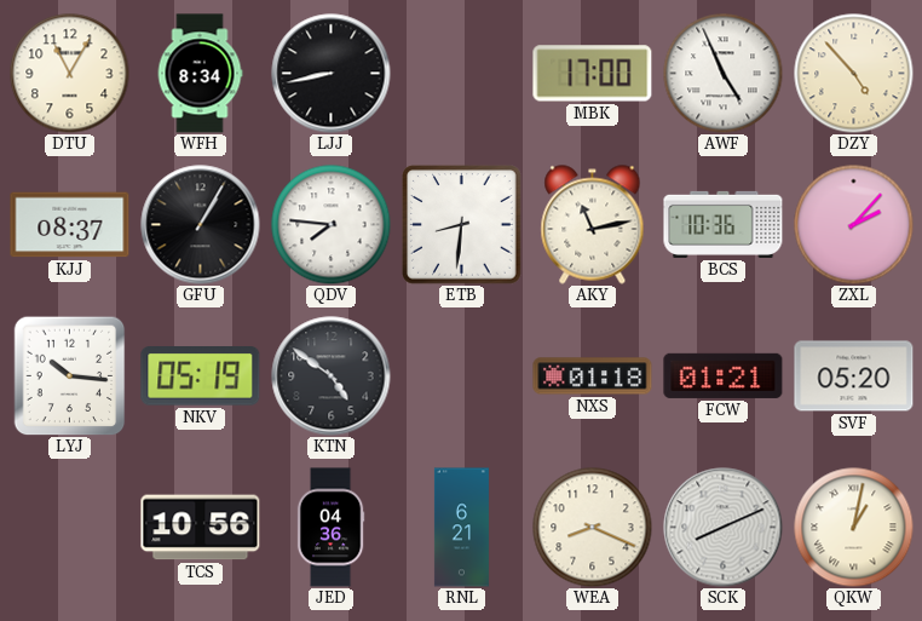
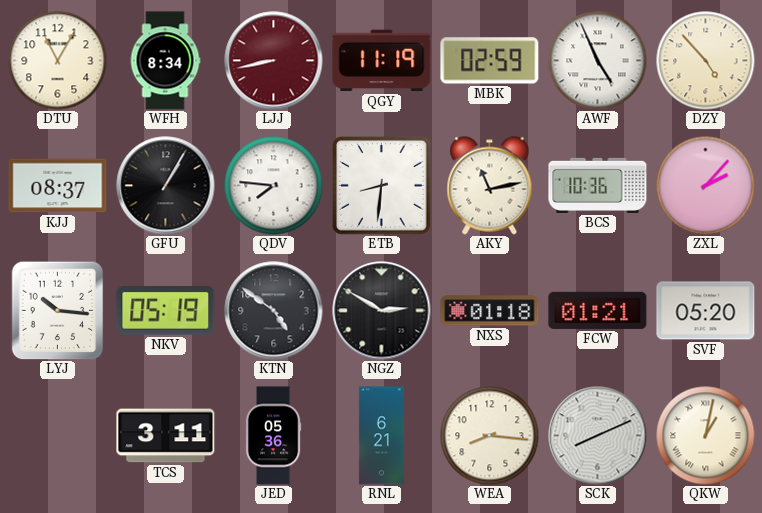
LJJ dial: black -> burgundy (274, 61)
QGY: none -> 11:19 (382, 61)
MBK: 17:00 -> 02:59 (490, 61)
NGZ: none -> 2:50 (382, 311)
TCS: 10:56 -> 3:11 (166, 436)
JED: 04:36 -> 05:36 (273, 436)
WEA: 8:19 -> 8:16 (490, 436)
